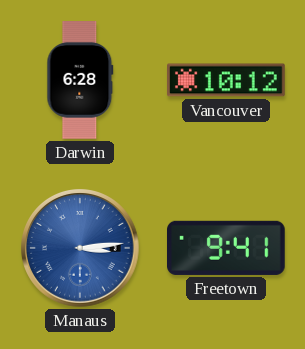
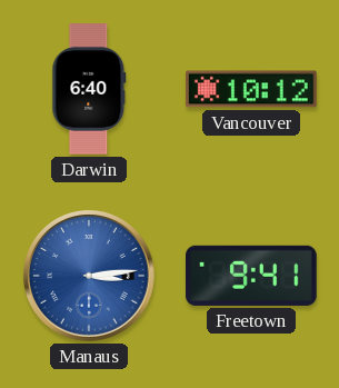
Darwin: 6:28 -> 6:40 (89, 89)
